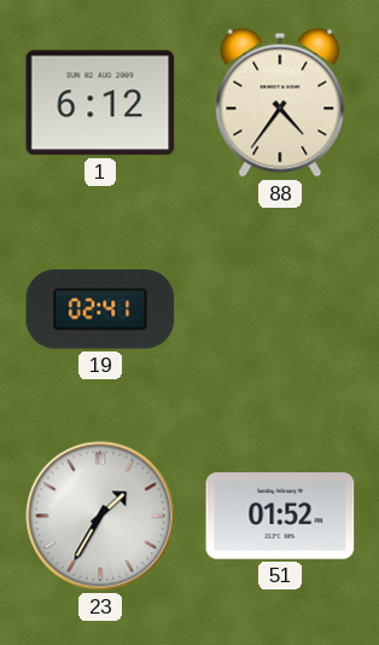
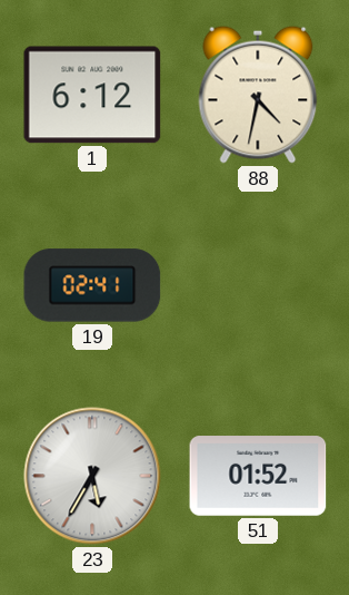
88: 4:36 -> 4:32 (258, 95)
23: 1:35 -> 5:35 (92, 476)
